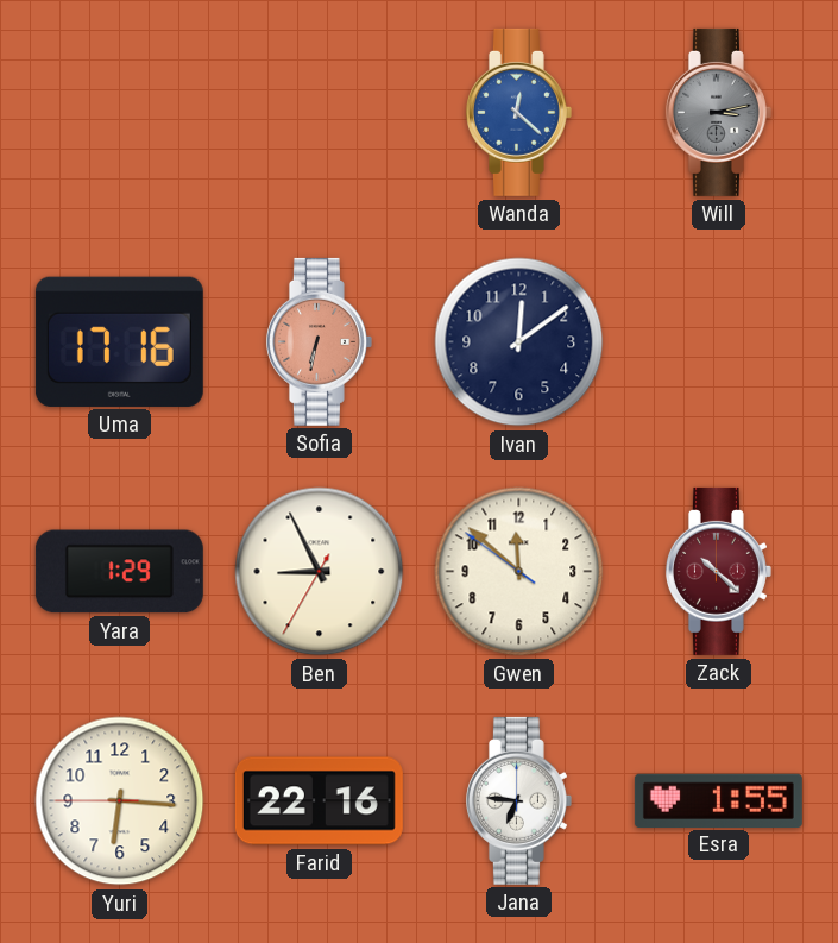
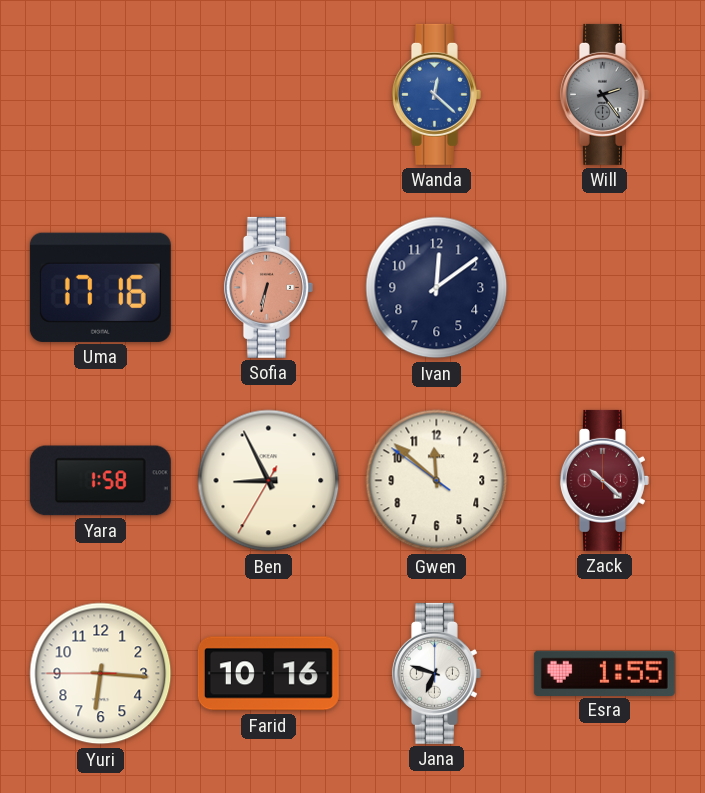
Will: 3:13 -> 2:24 (604, 94)
Yara: 1:29 -> 1:58 (100, 481)
Farid: 22:16 -> 10:16 (268, 674)
Jana: 6:46 -> 6:48 (436, 673)
